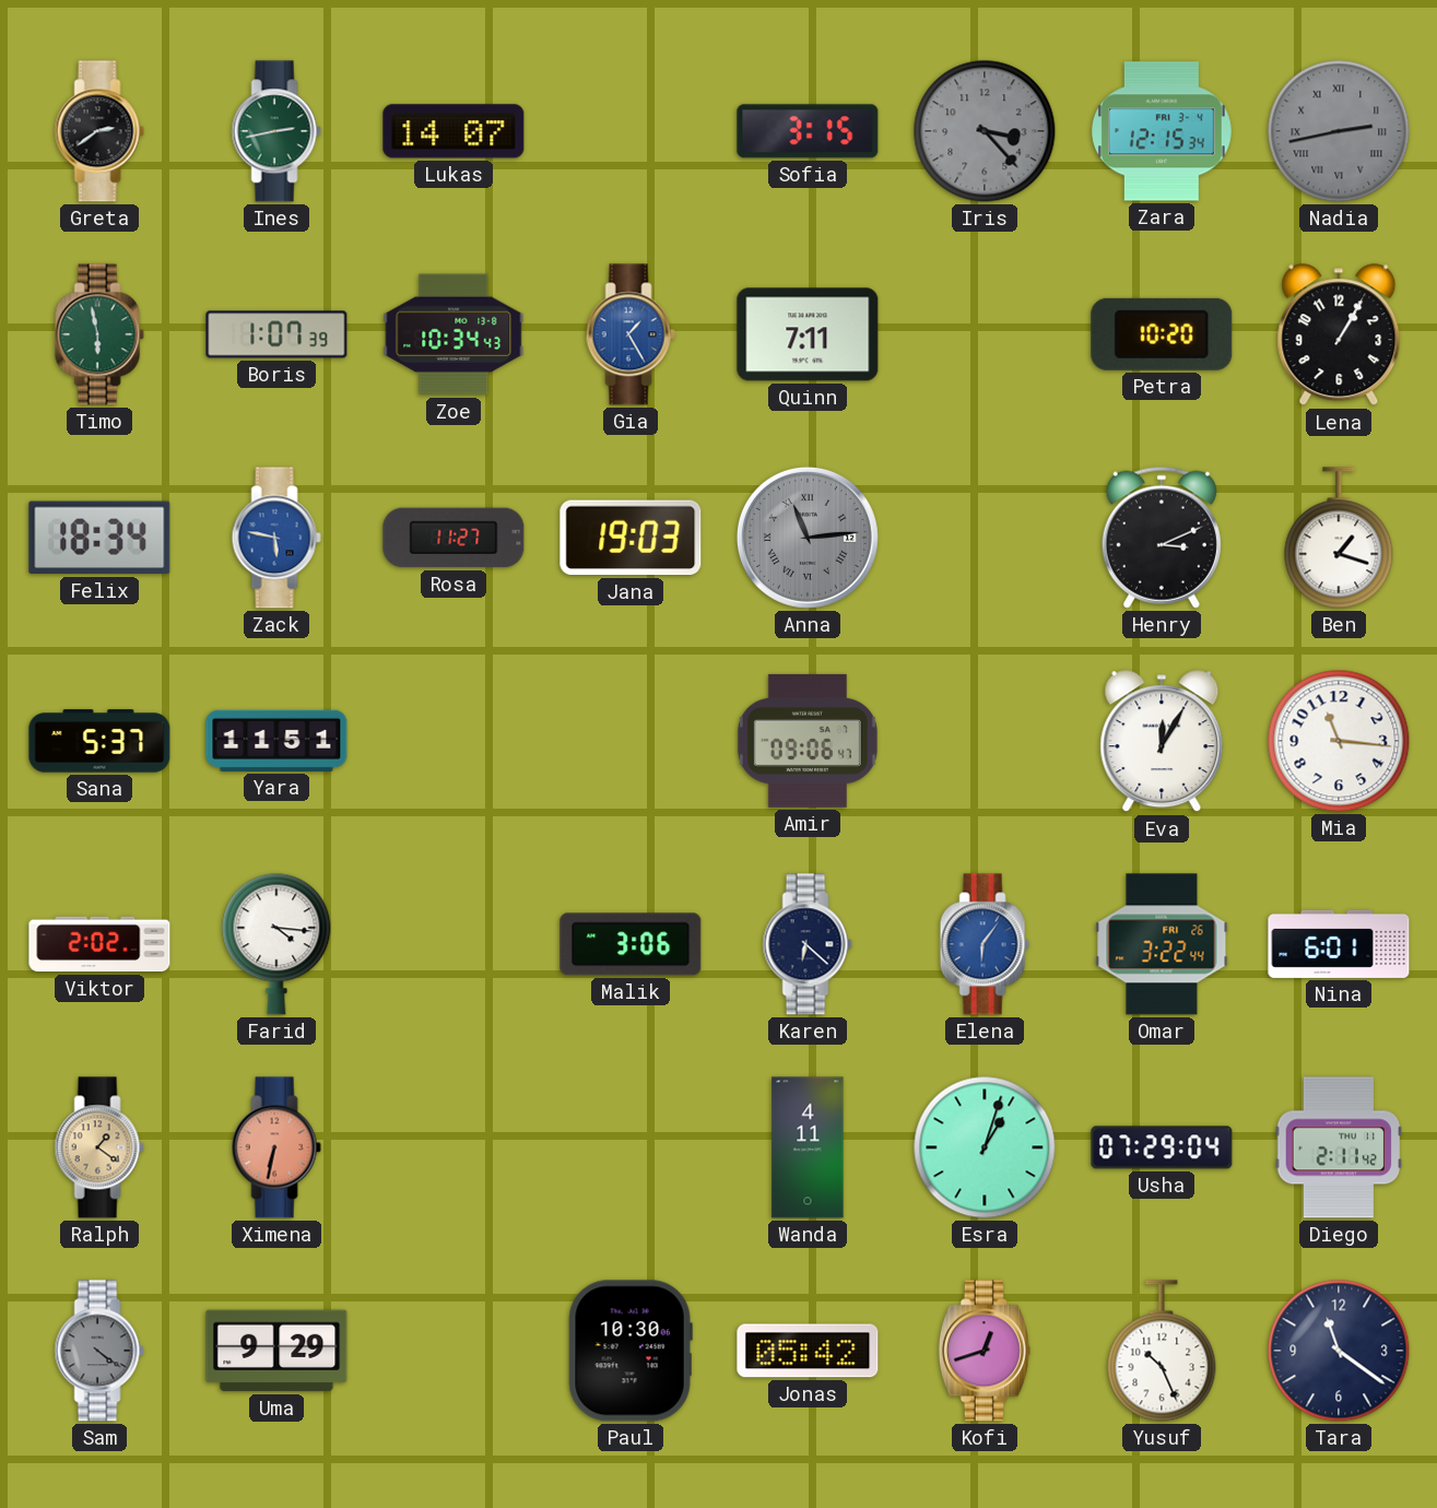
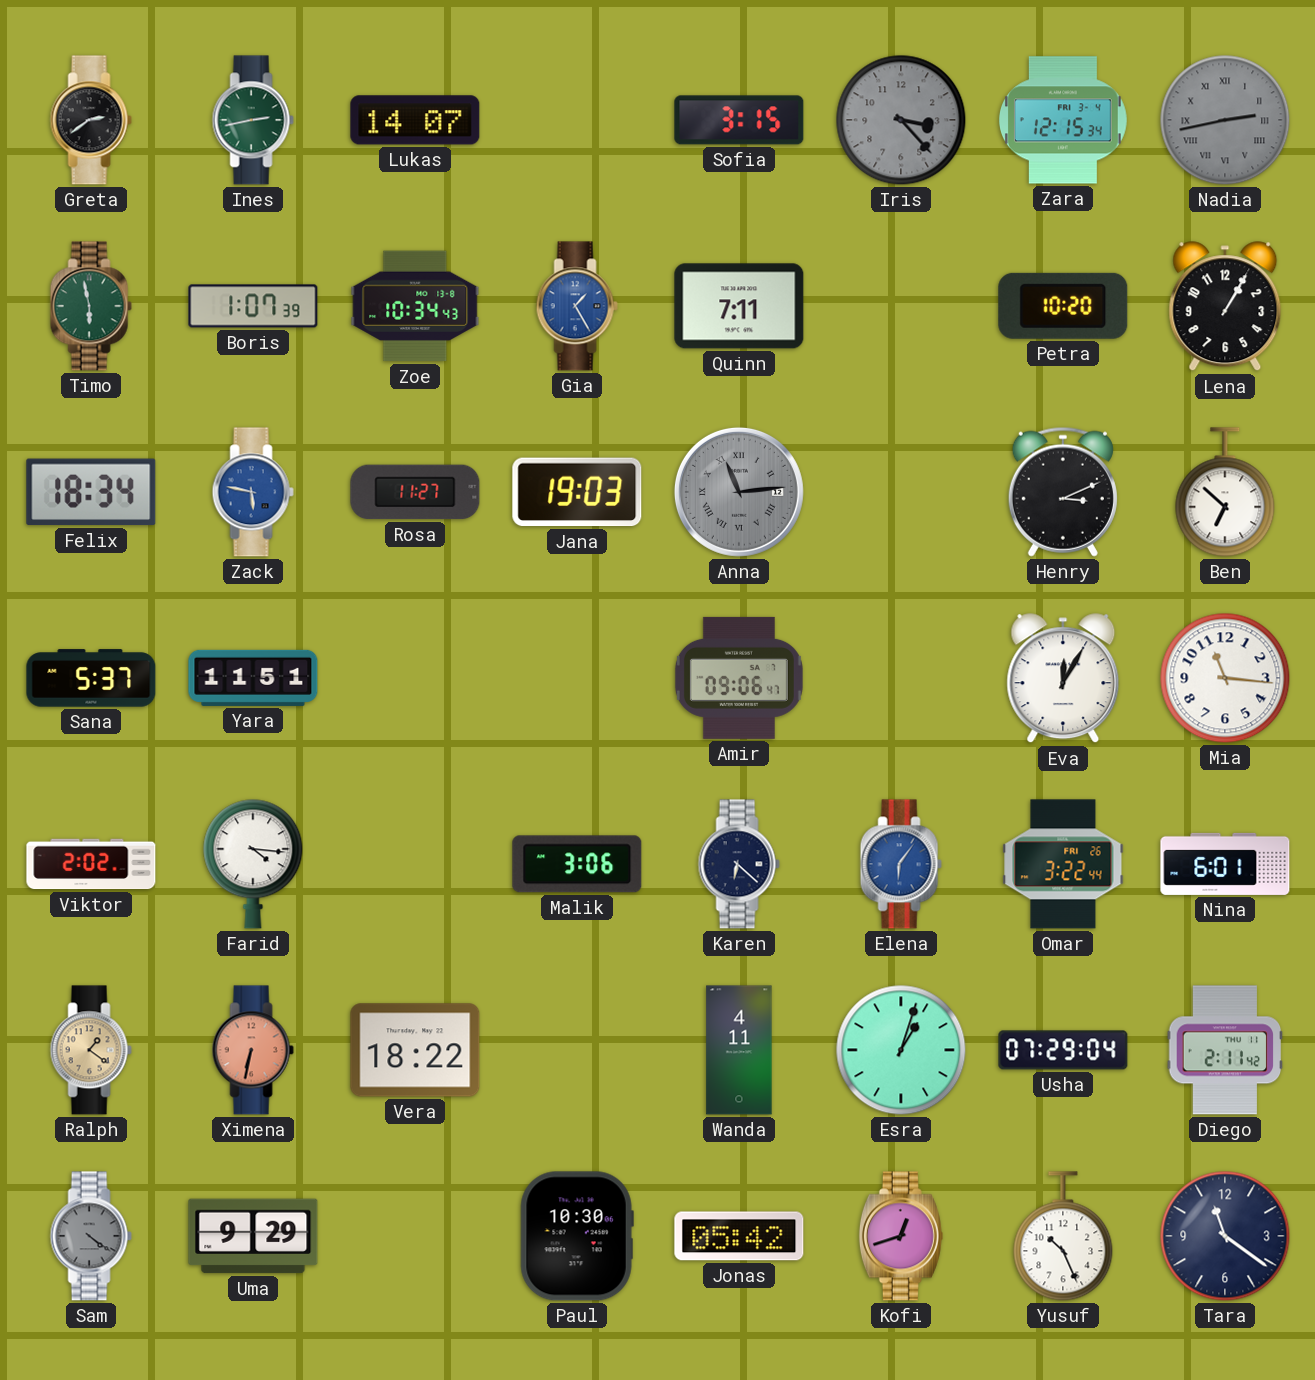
Ben: 1:18 -> 6:52 (1225, 492)
Vera: none -> 18:22 (415, 1050)
